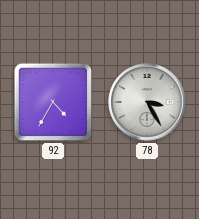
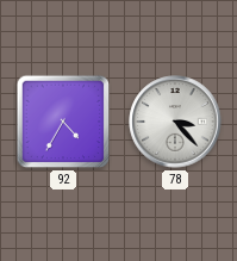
78: 3:25 -> 3:23 (175, 122)
